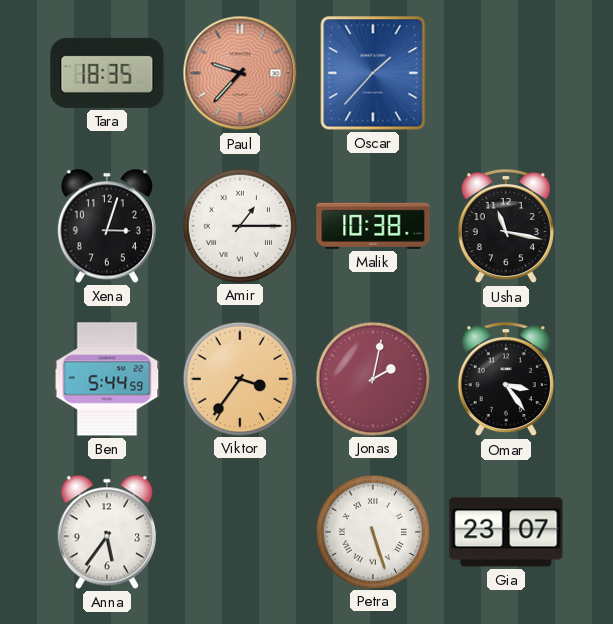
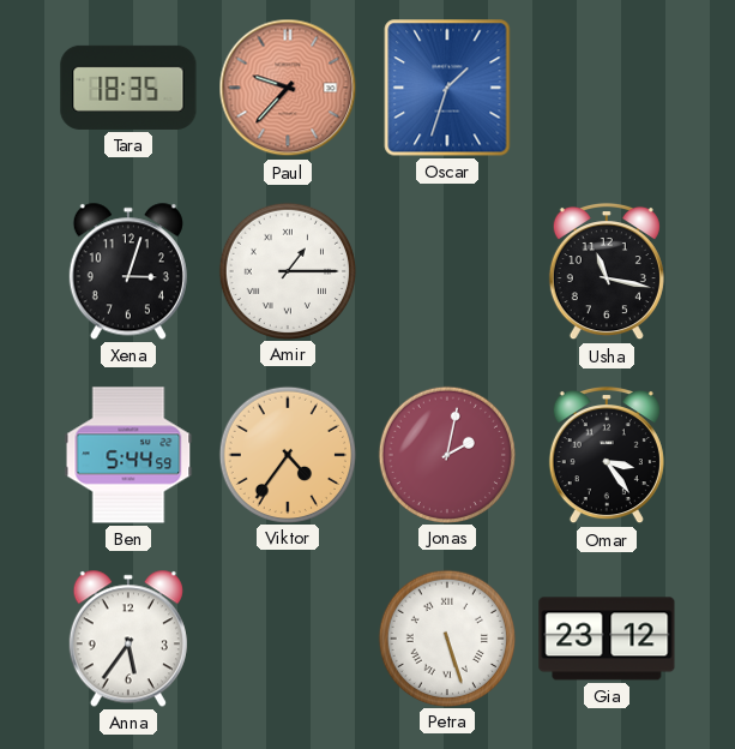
Oscar: 1:37 -> 1:33 (447, 88)
Malik: 10:38 -> none (373, 226)
Viktor: 3:36 -> 4:36 (287, 454)
Gia: 23:07 -> 23:12 (607, 639)
